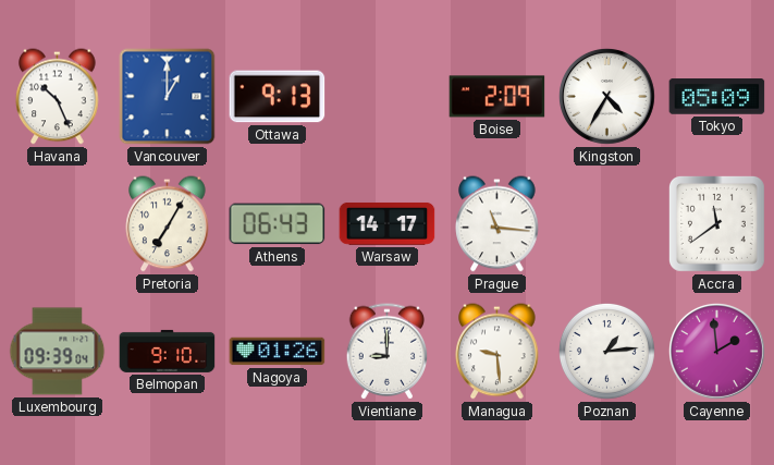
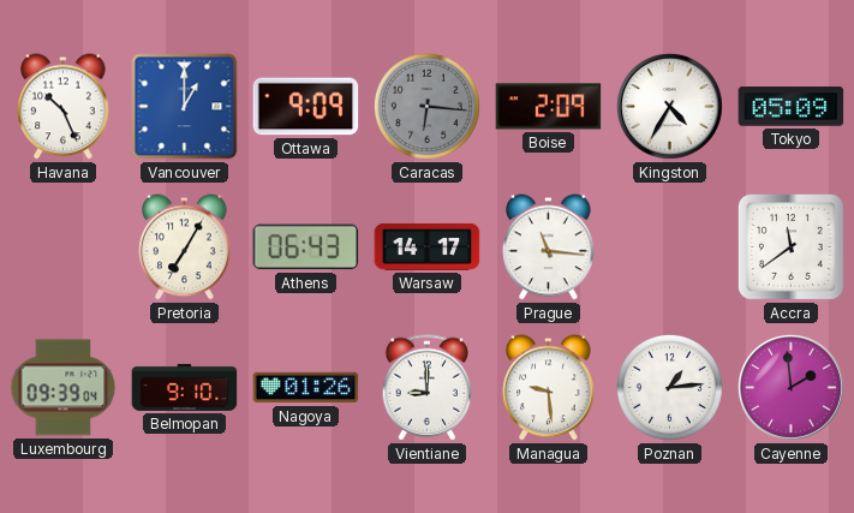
Ottawa: 9:13 -> 9:09 (306, 107)
Caracas: none -> 6:16 (426, 106)
